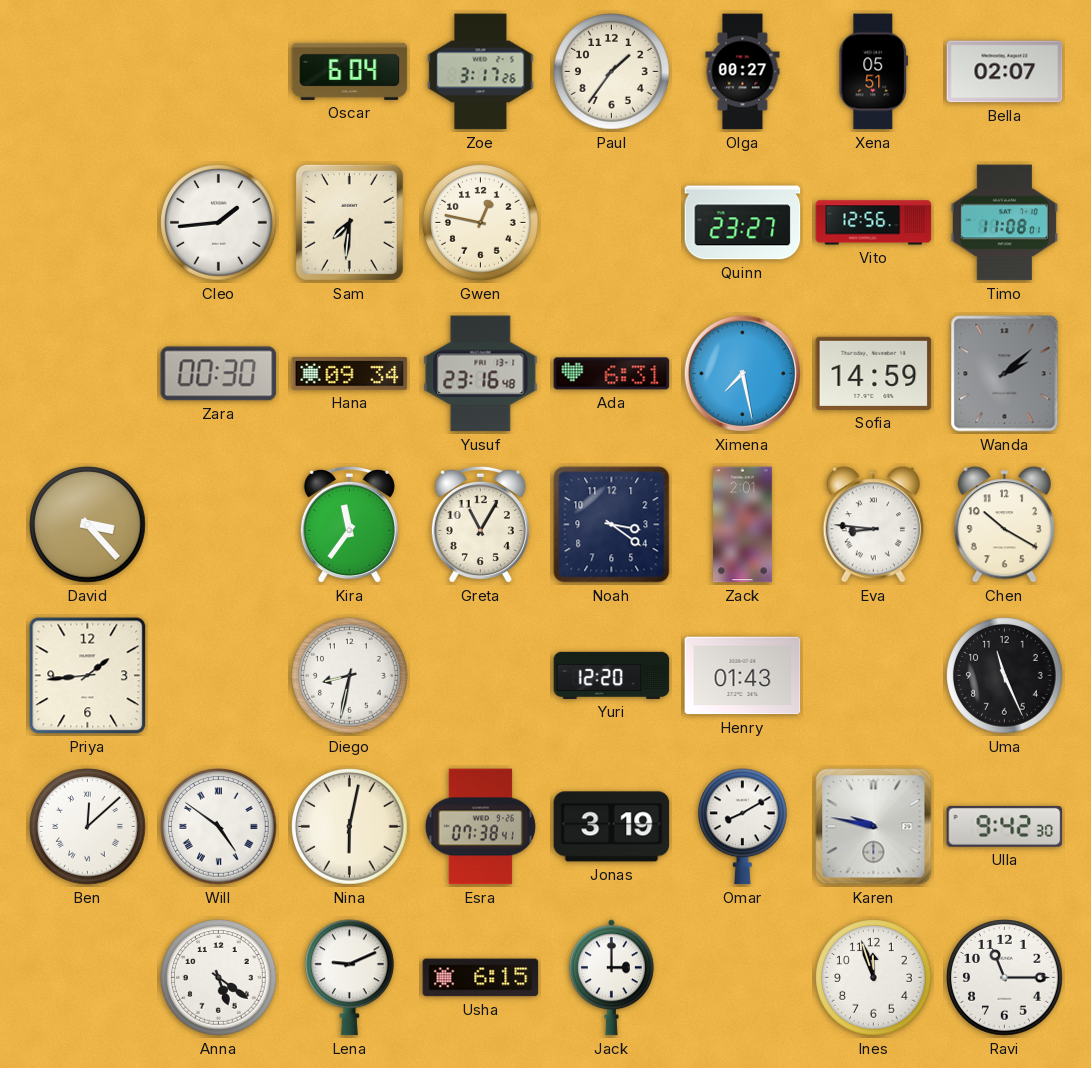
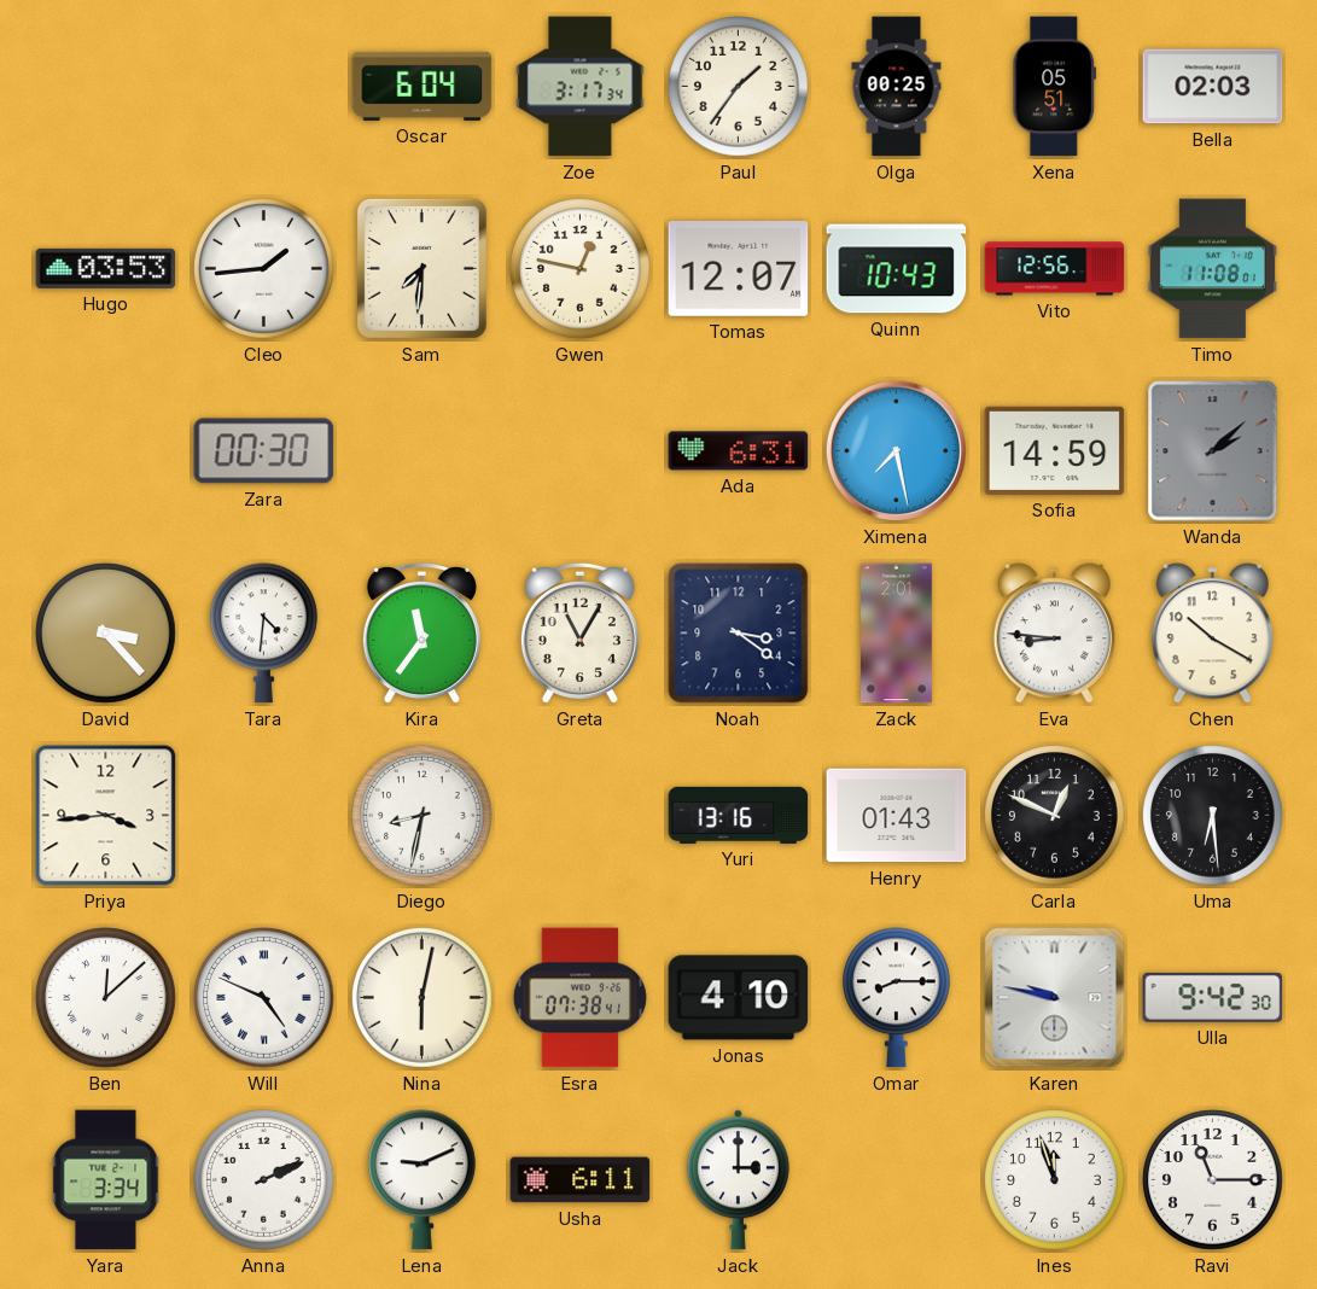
Zoe: 3:17:26 -> 3:17:34 (581, 87)
Olga: 00:27 -> 00:25 (897, 87)
Bella: 02:07 -> 02:03 (1213, 87)
Hugo: none -> 03:53 (106, 268)
Tomas: none -> 12:07 (739, 269)
Quinn: 23:27 -> 10:43 (897, 269)
Hana: 09:34 -> none (350, 374)
Yusuf: 23:16 -> none (481, 374)
Tara: none -> 4:31 (264, 634)
Priya: 1:44 -> 3:44 (106, 816)
Yuri: 12:20 -> 13:16 (739, 815)
Carla: none -> 12:49 (1055, 816)
Uma: 11:26 -> 6:29 (1213, 816)
Will: 4:51 -> 4:49 (264, 998)
Jonas: 3:19 -> 4:10 (739, 998)
Omar: 8:10 -> 8:15 (897, 998)
Yara: none -> 3:34 (106, 1180)
Anna: 5:21 -> 2:11 (264, 1180)
Usha: 6:15 -> 6:11 (581, 1180)
